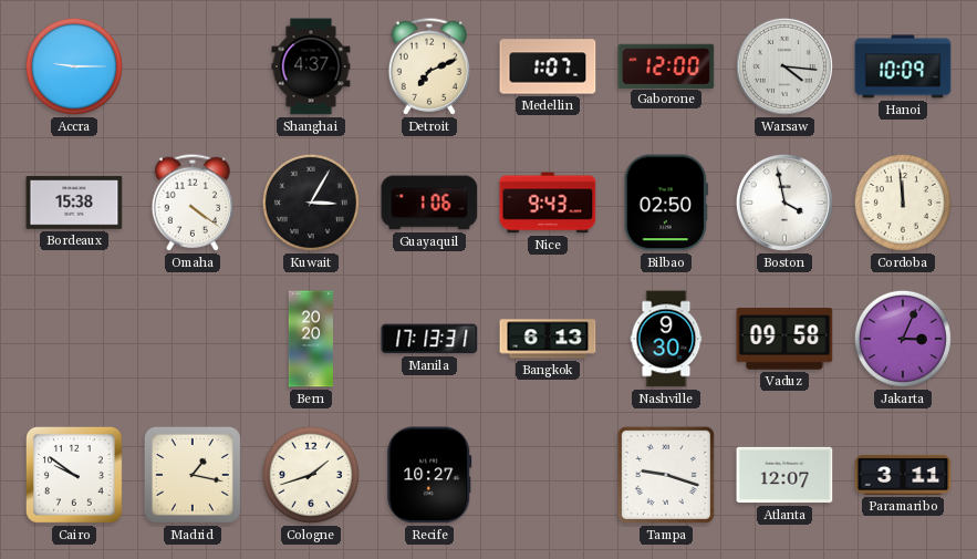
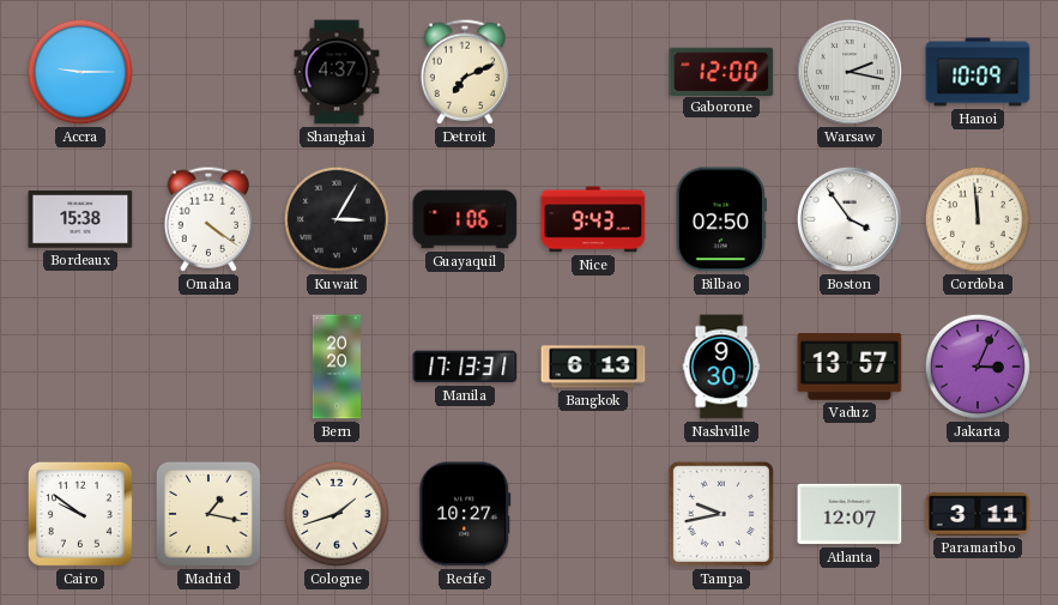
Medellin: 1:07 -> none (548, 66)
Warsaw: 4:16 -> 2:17 (850, 72)
Boston: 3:58 -> 3:54 (850, 219)
Vaduz: 09:58 -> 13:57 (850, 367)
Tampa: 9:18 -> 9:43 (721, 514)
